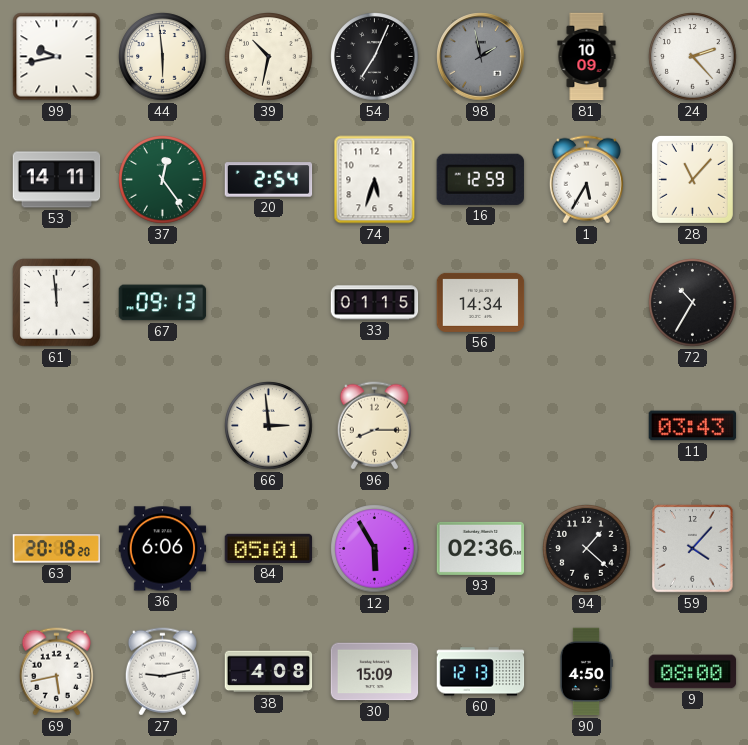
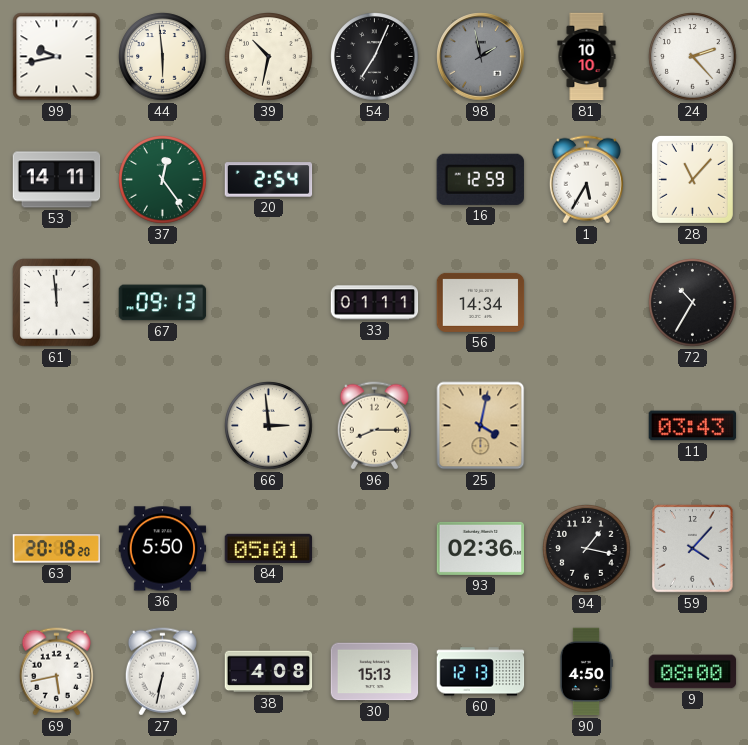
81: 10:09 -> 10:10 (587, 57)
74: 5:33 -> none (375, 180)
33: 01:15 -> 01:11 (375, 303)
25: none -> 4:02 (481, 426)
36: 6:06 -> 5:50 (163, 549)
12: 5:55 -> none (375, 549)
94: 1:22 -> 1:17 (587, 549)
27: 9:13 -> 6:32 (162, 672)
30: 15:09 -> 15:13 (375, 672)
